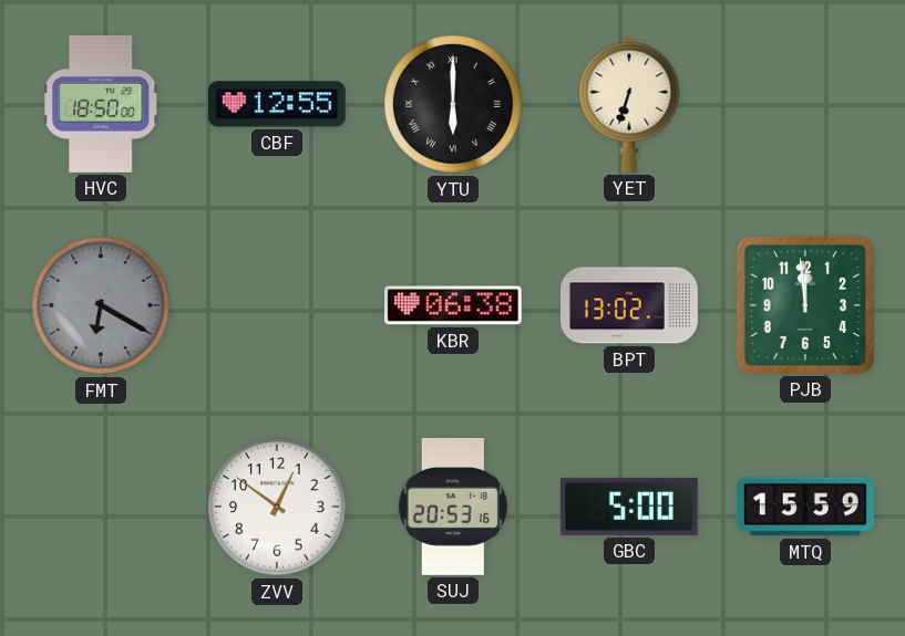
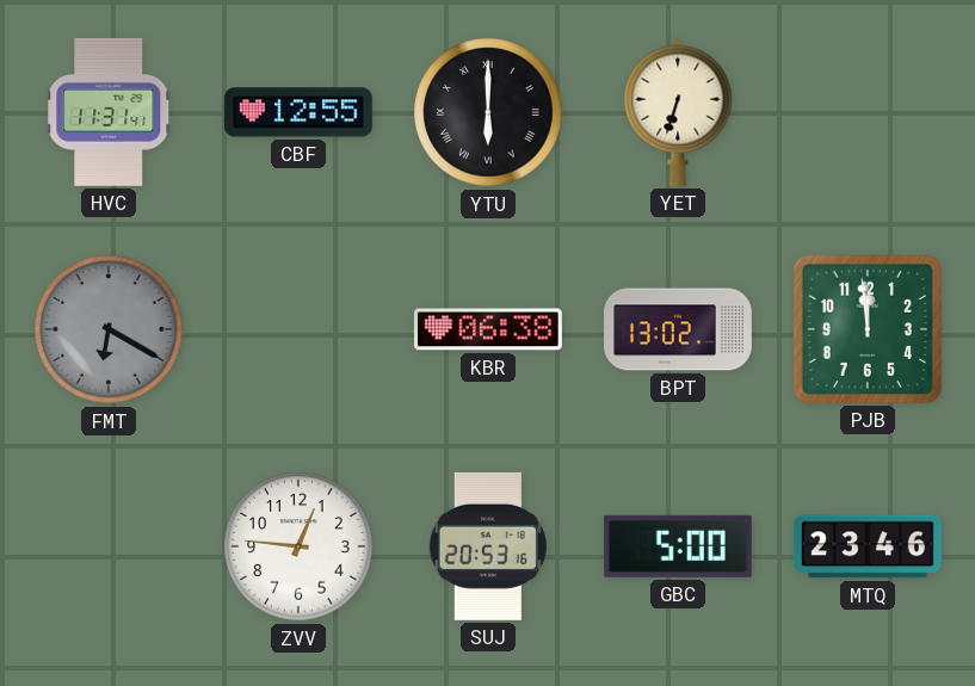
HVC: 18:50 -> 11:31 (110, 112)
ZVV: 12:51 -> 12:46 (298, 546)
MTQ: 15:59 -> 23:46 (868, 546)
